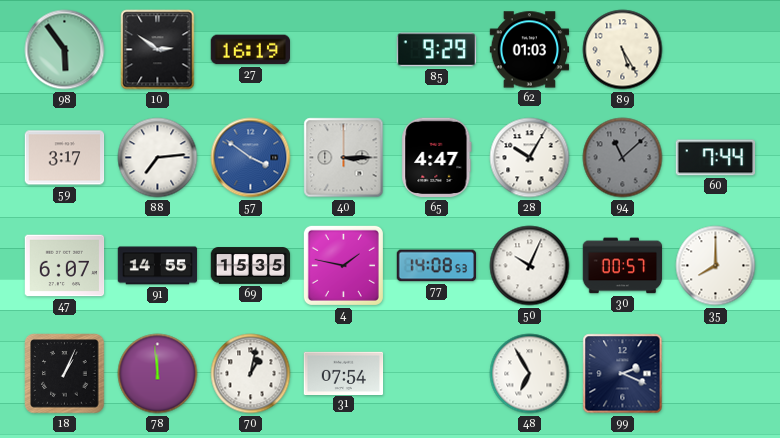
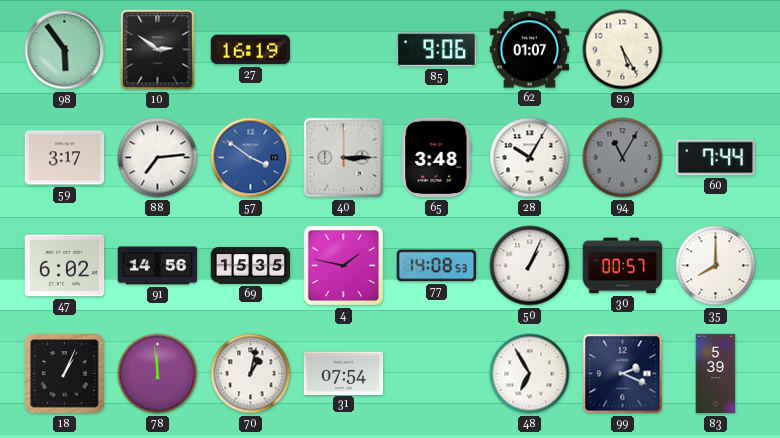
85: 9:29 -> 9:06 (437, 50)
62: 01:03 -> 01:07 (530, 50)
65: 4:47 -> 3:48 (437, 158)
94: 11:08 -> 11:05 (623, 158)
47: 6:07 -> 6:02 (65, 266)
91: 14:55 -> 14:56 (158, 266)
50: 10:04 -> 1:04 (530, 266)
83: none -> 5:39 (716, 374)
